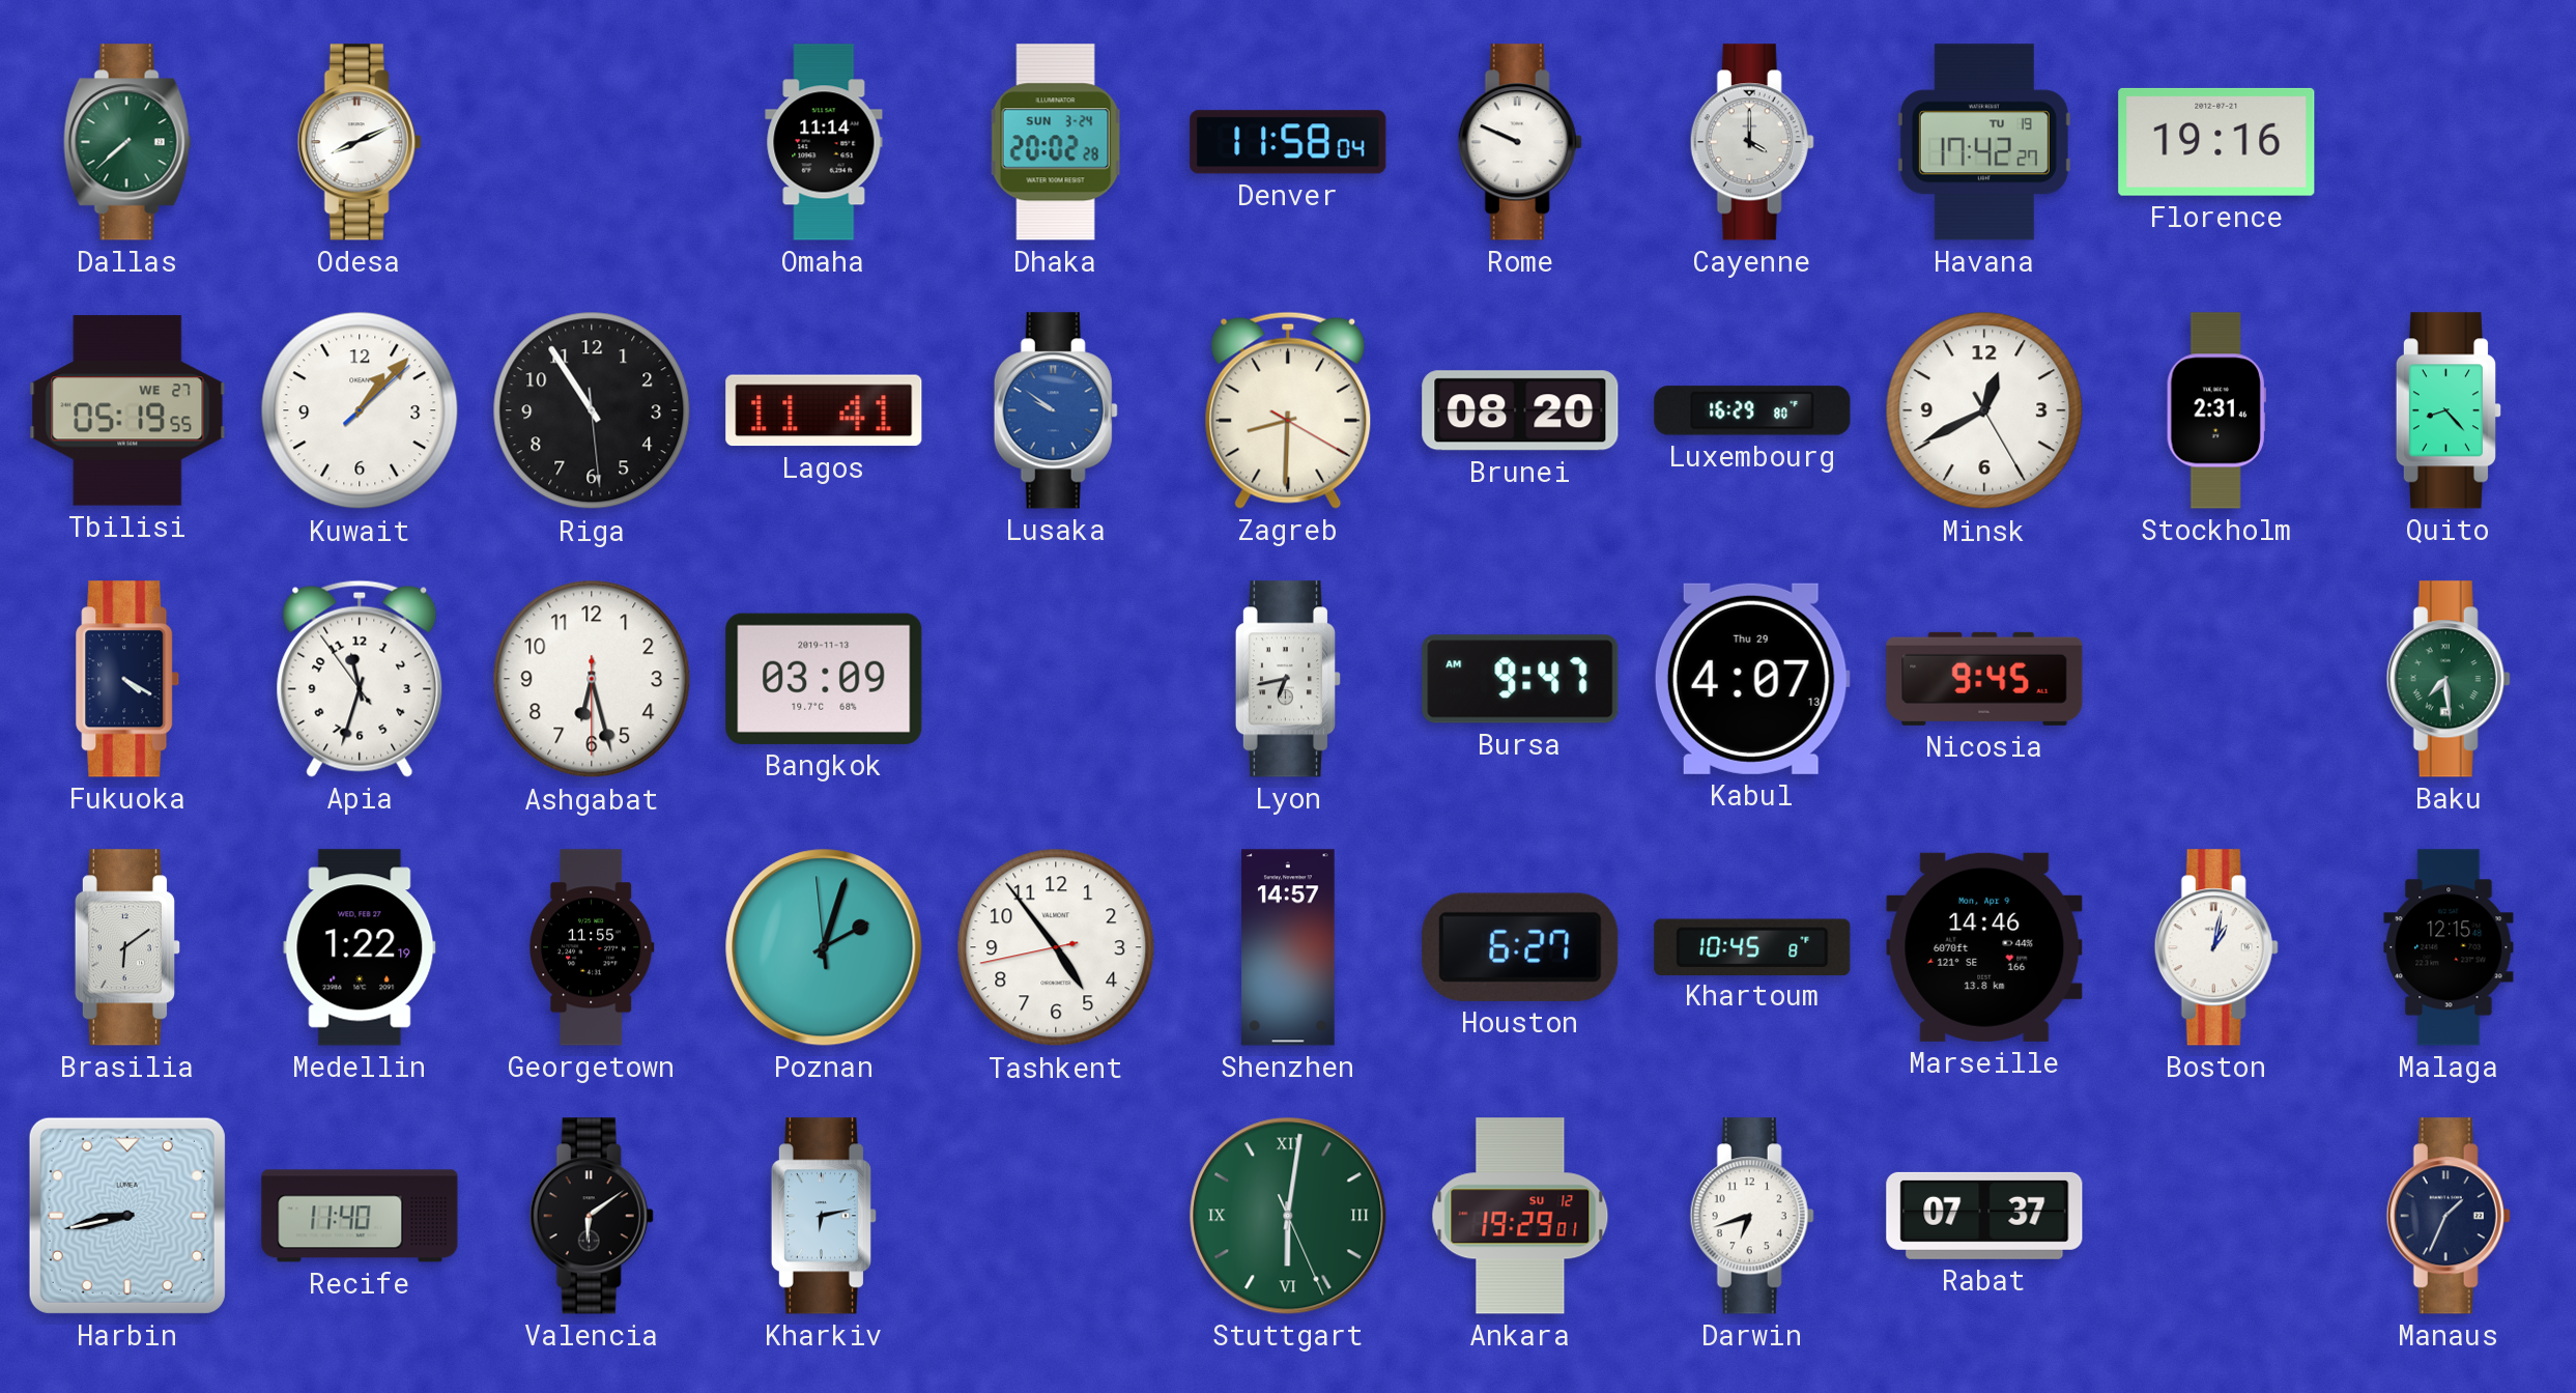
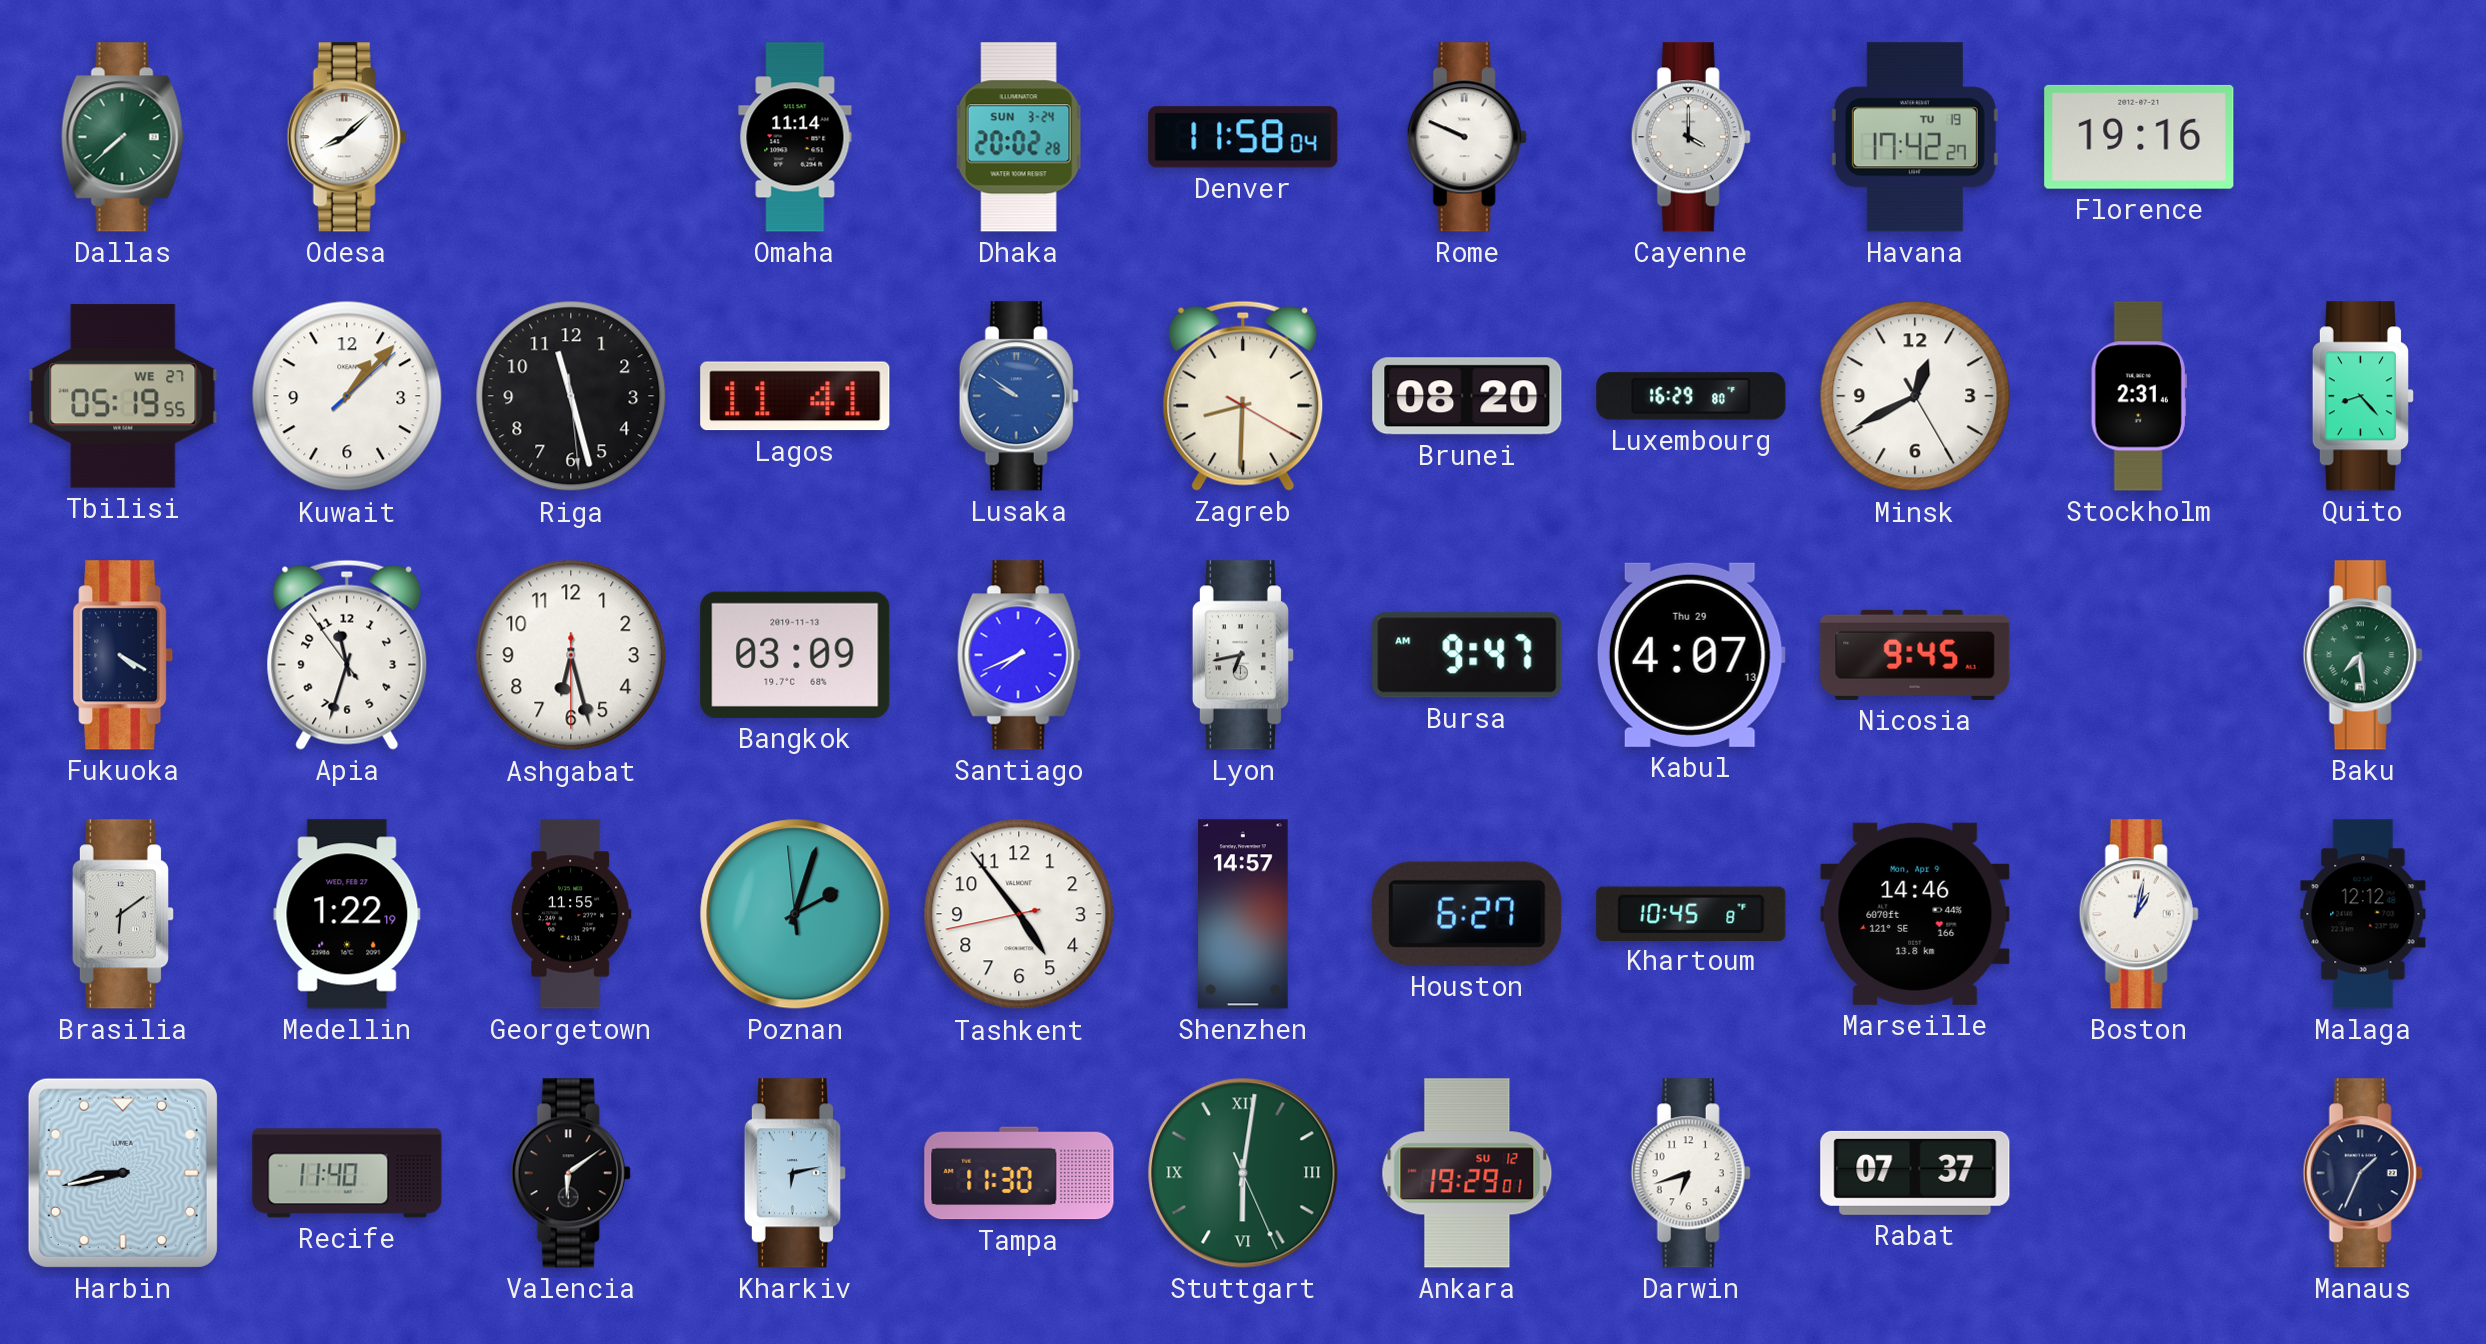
Odesa: 8:11 -> 8:08 (347, 137)
Riga: 10:54 -> 11:27 (571, 396)
Santiago: none -> 7:41 (1019, 655)
Malaga: 12:15 -> 12:12 (2363, 914)
Tampa: none -> 11:30 (1019, 1173)
